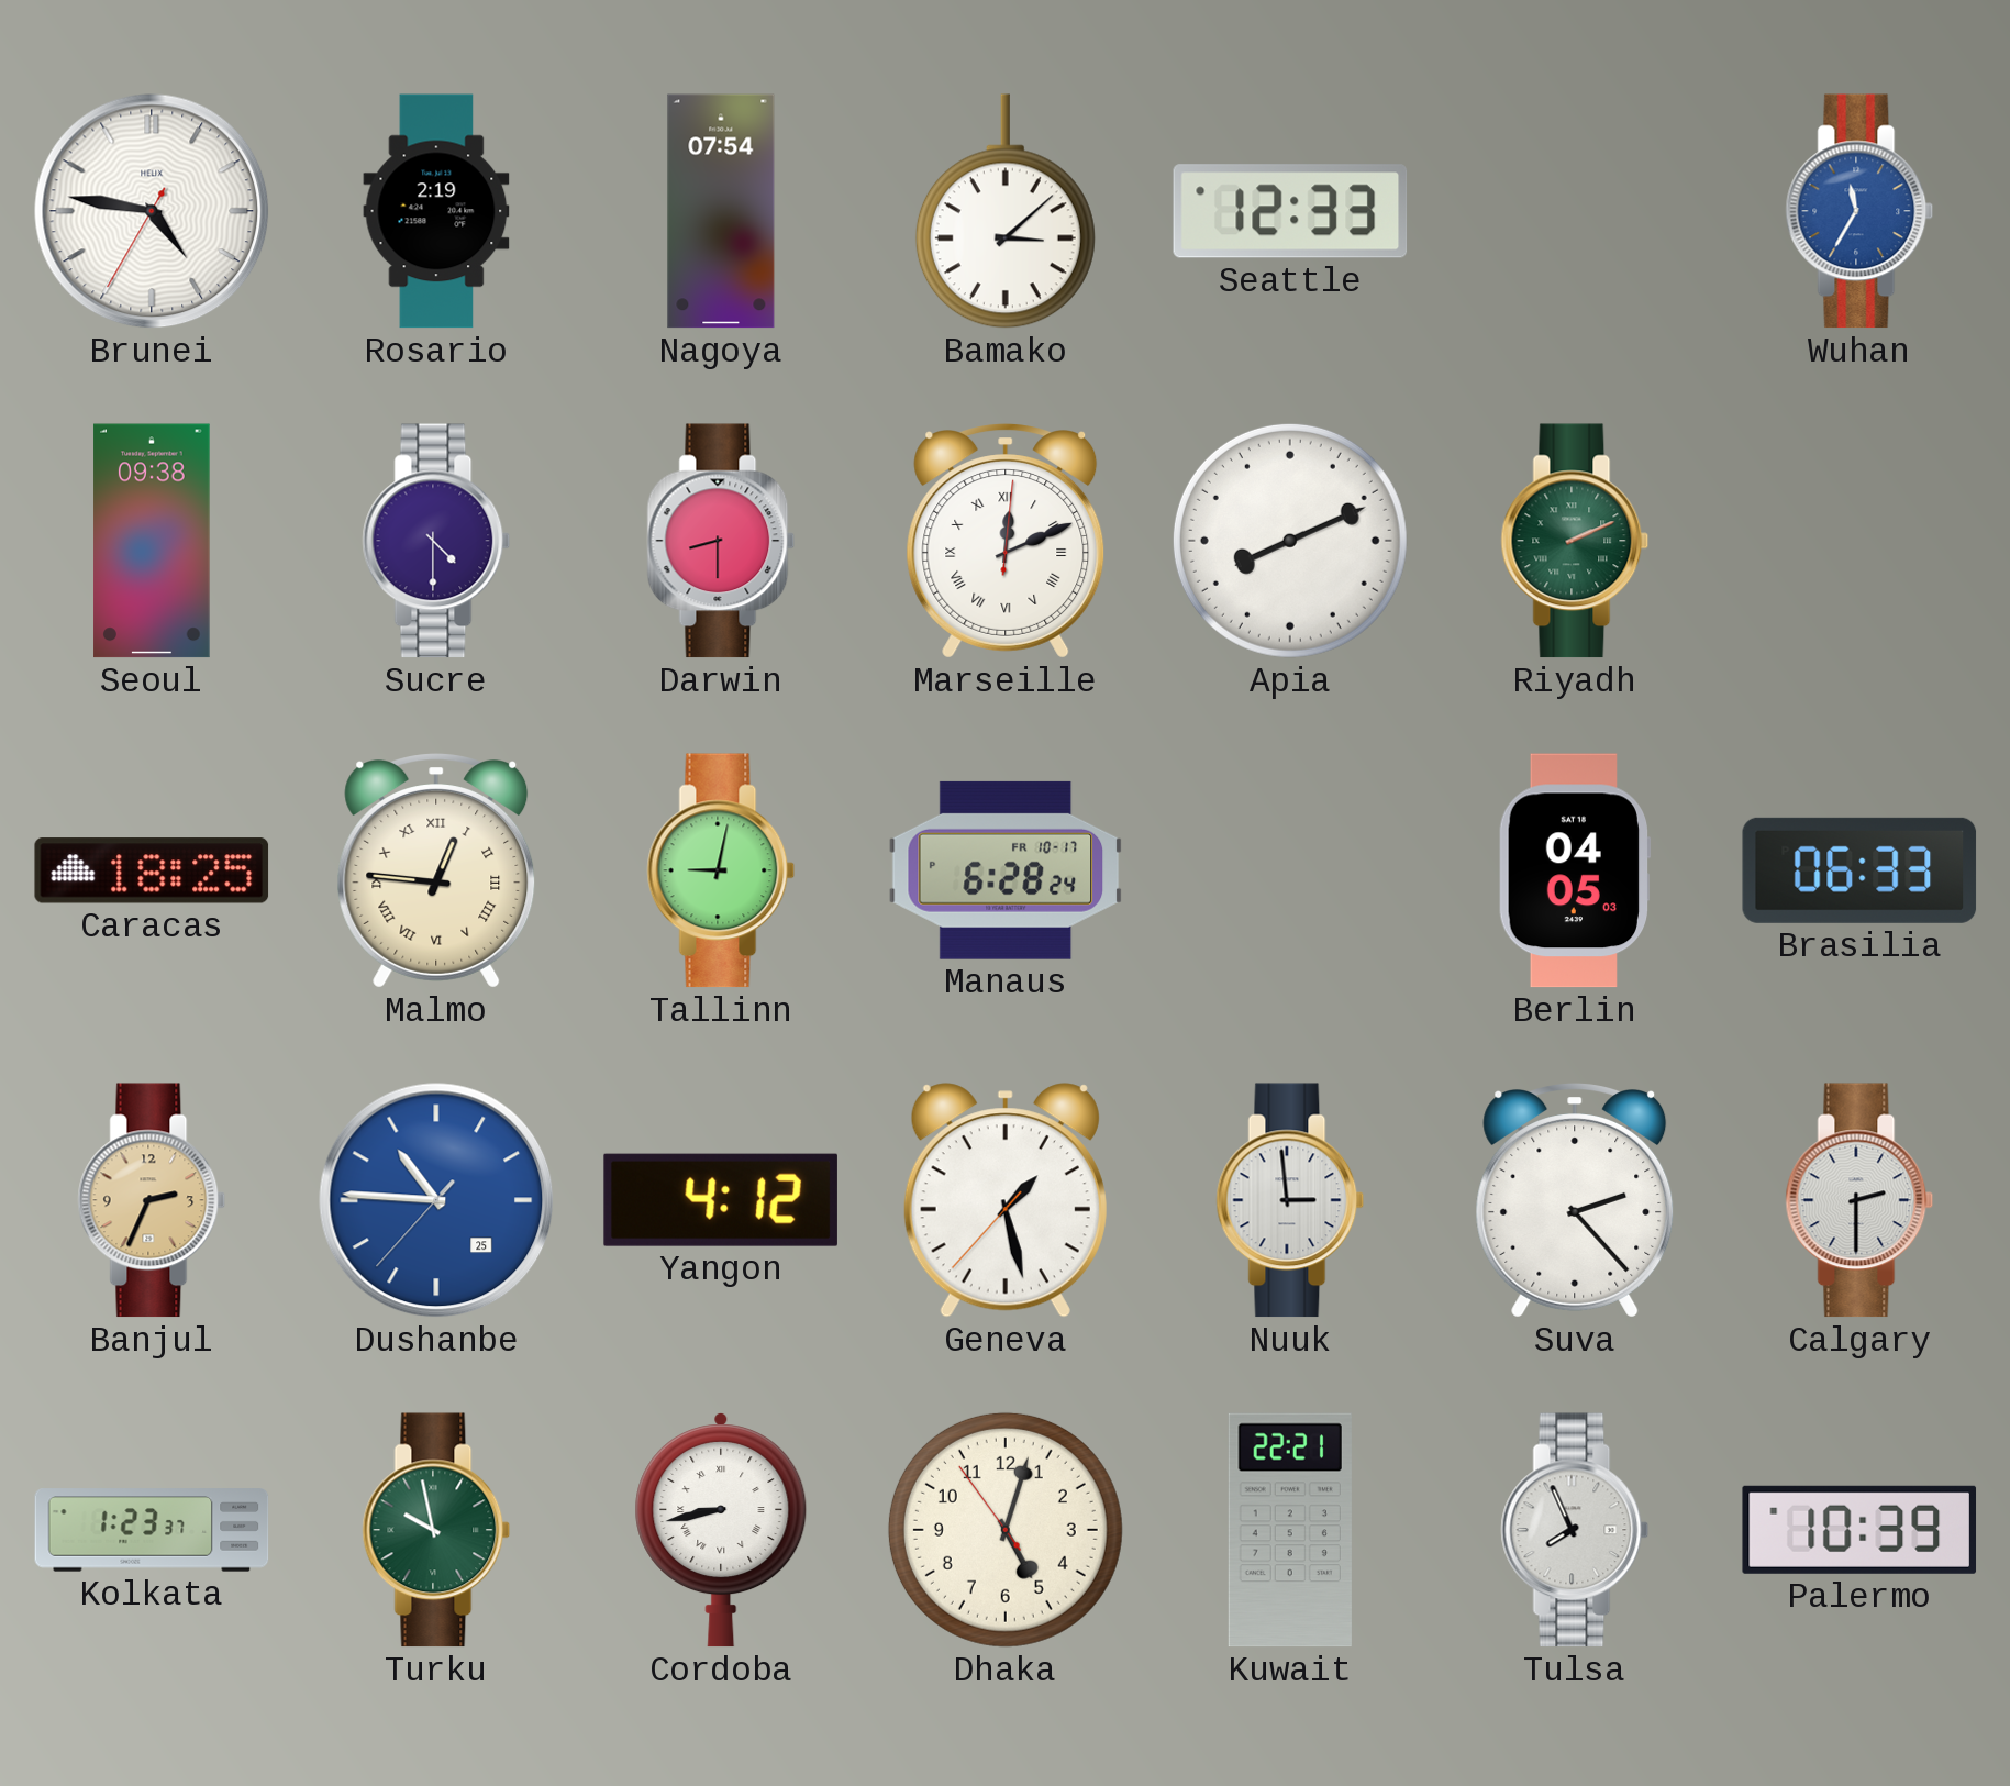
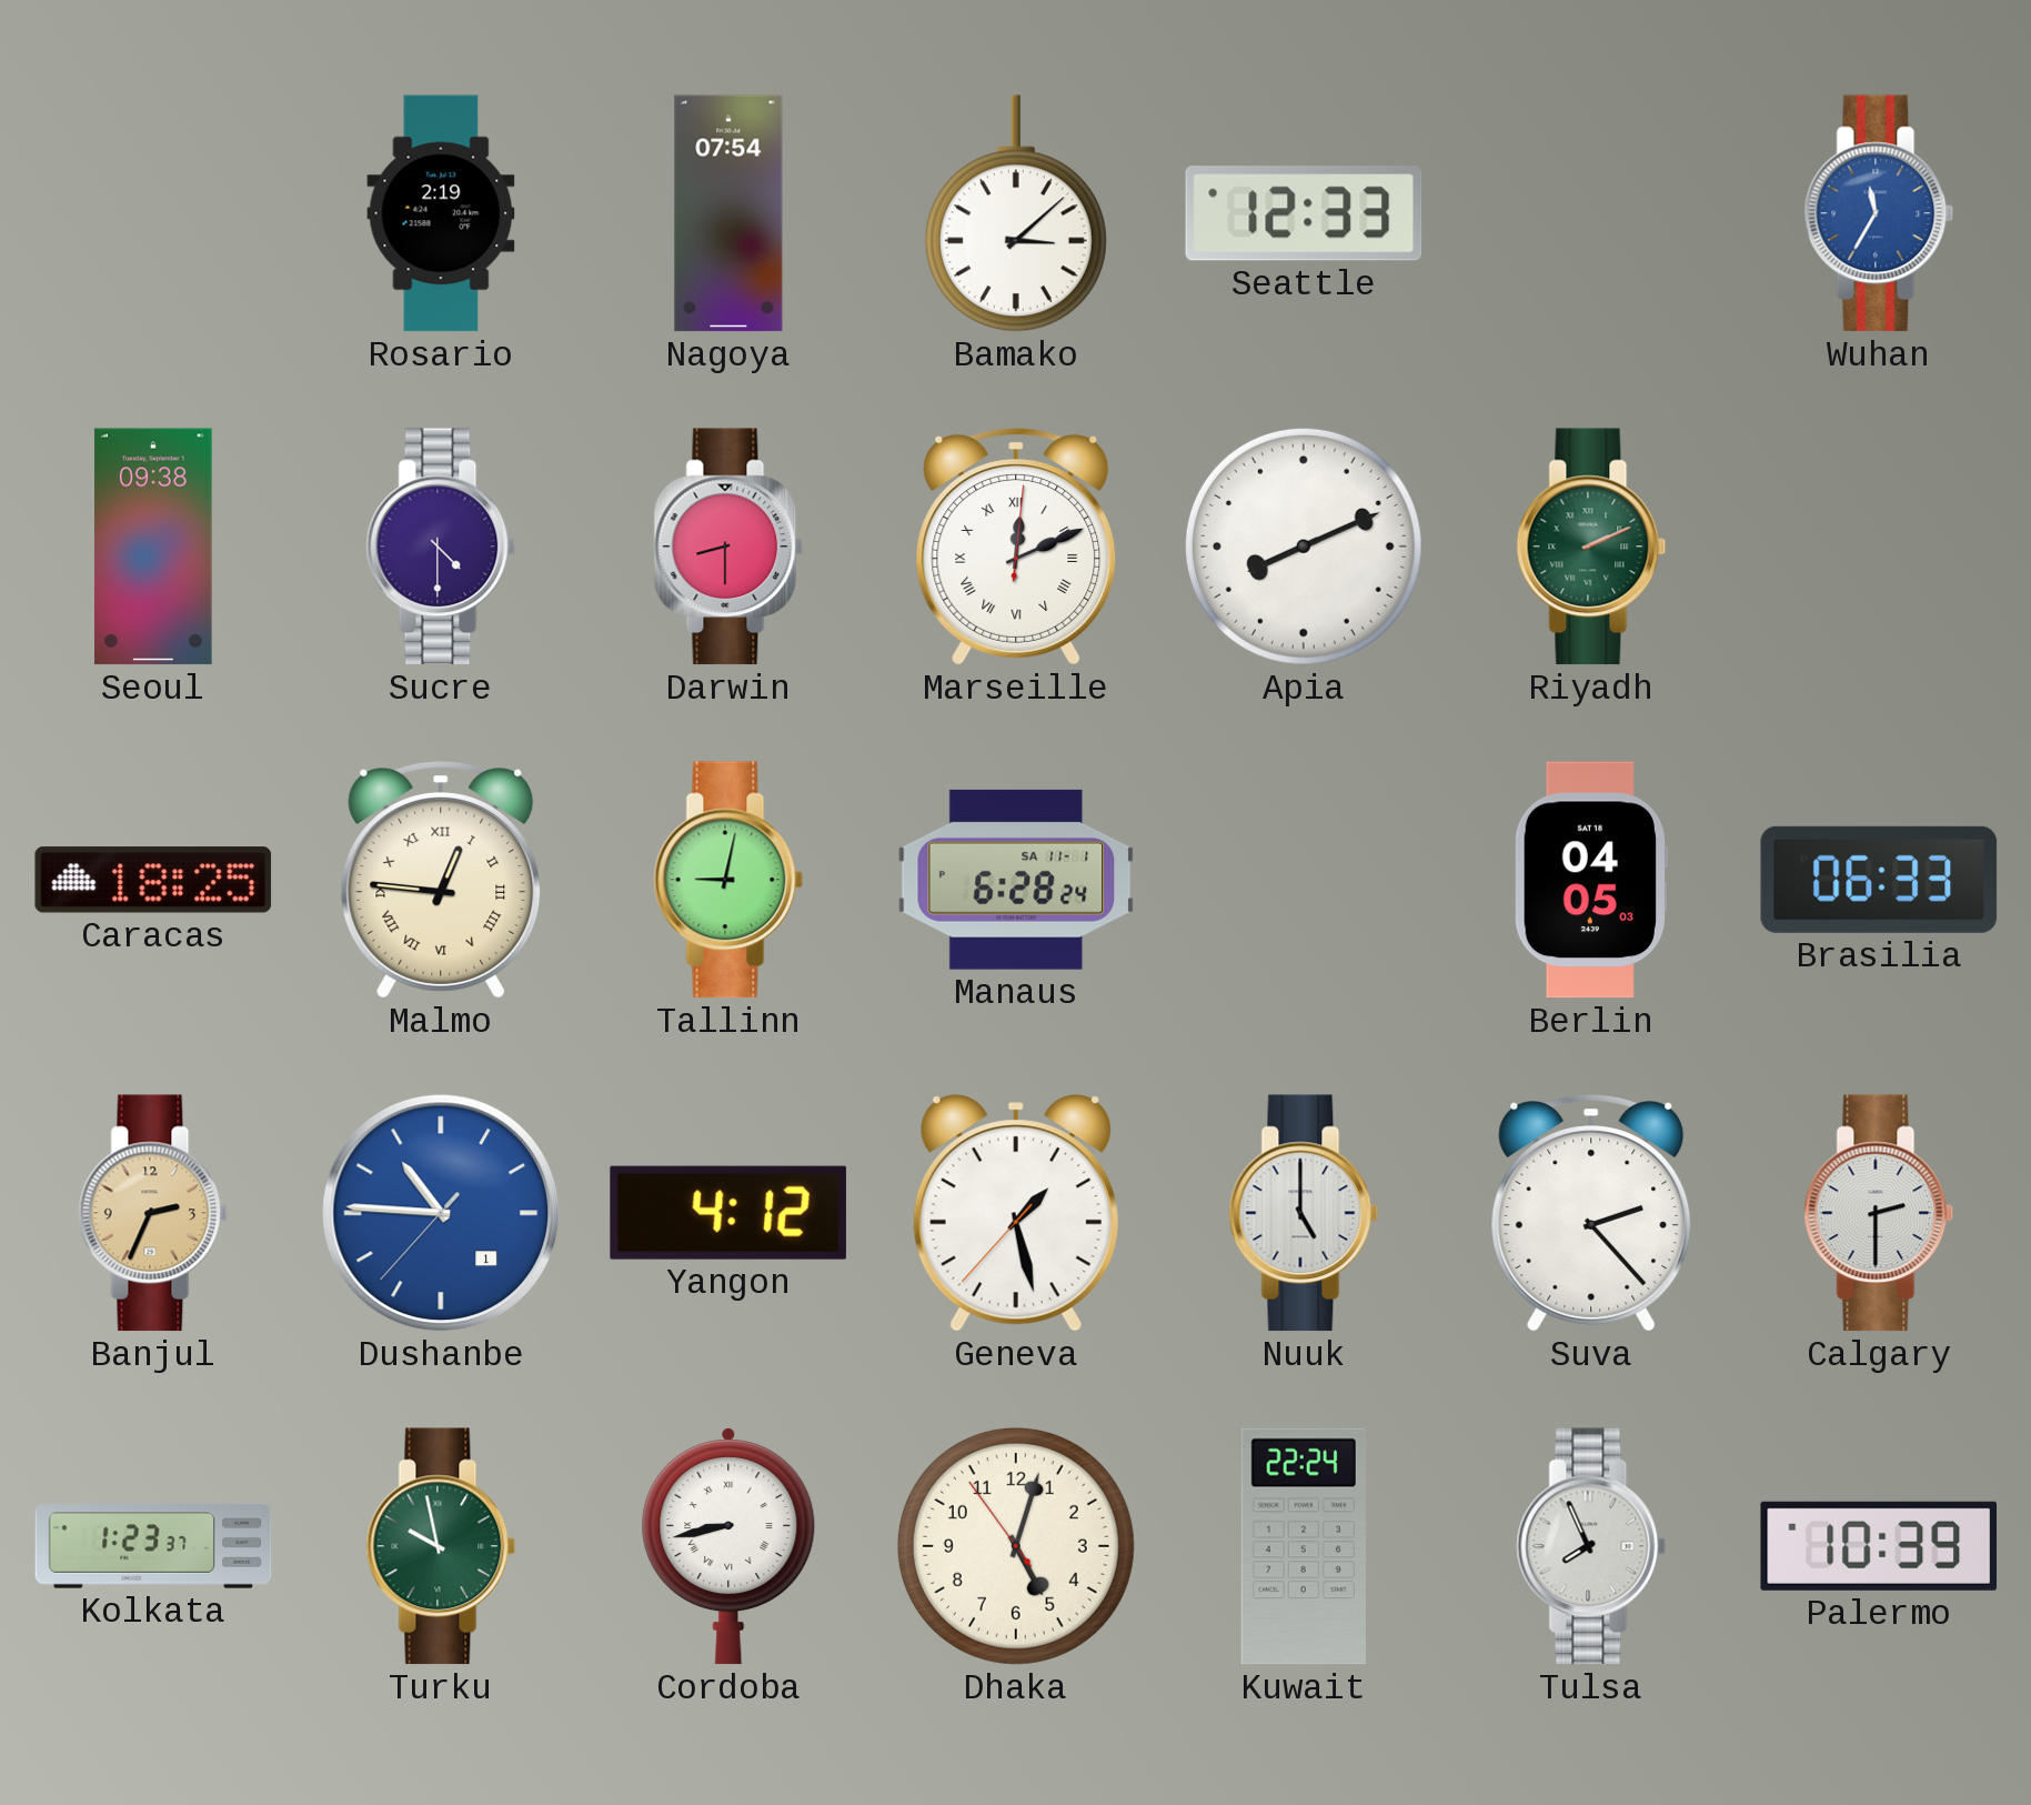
Brunei: 4:46 -> none (152, 211)
Manaus date: FR 10-17 -> SA 11-1 (1016, 880)
Dushanbe date: 25 -> 1 (441, 1213)
Nuuk: 2:59 -> 5:00 (1304, 1213)
Kuwait: 22:21 -> 22:24 (1304, 1546)
